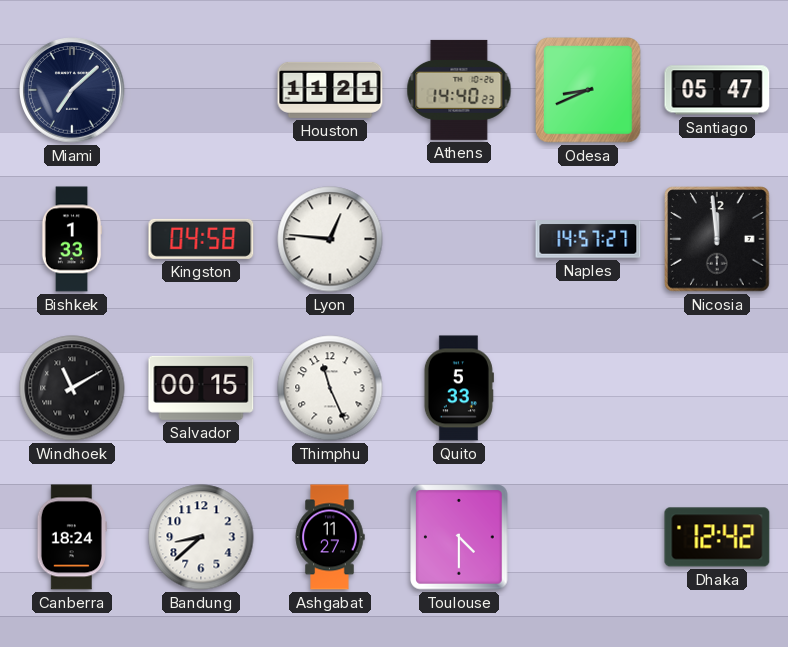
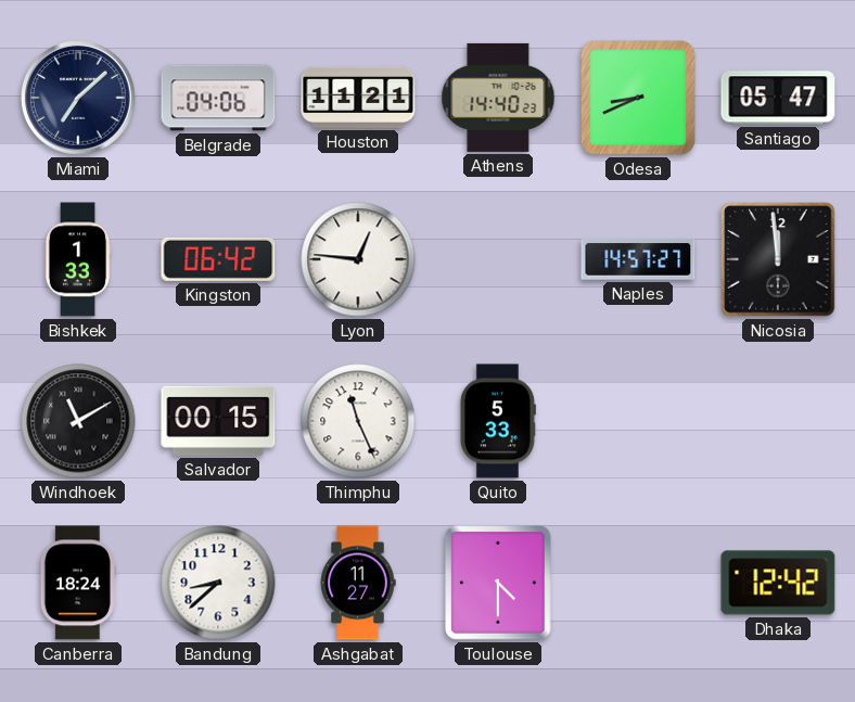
Belgrade: none -> 04:06 (218, 98)
Kingston: 04:58 -> 06:42 (218, 259)
